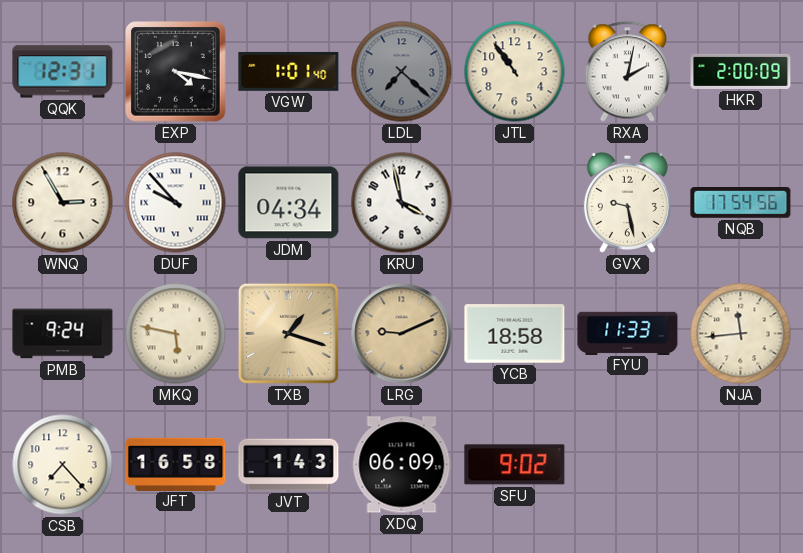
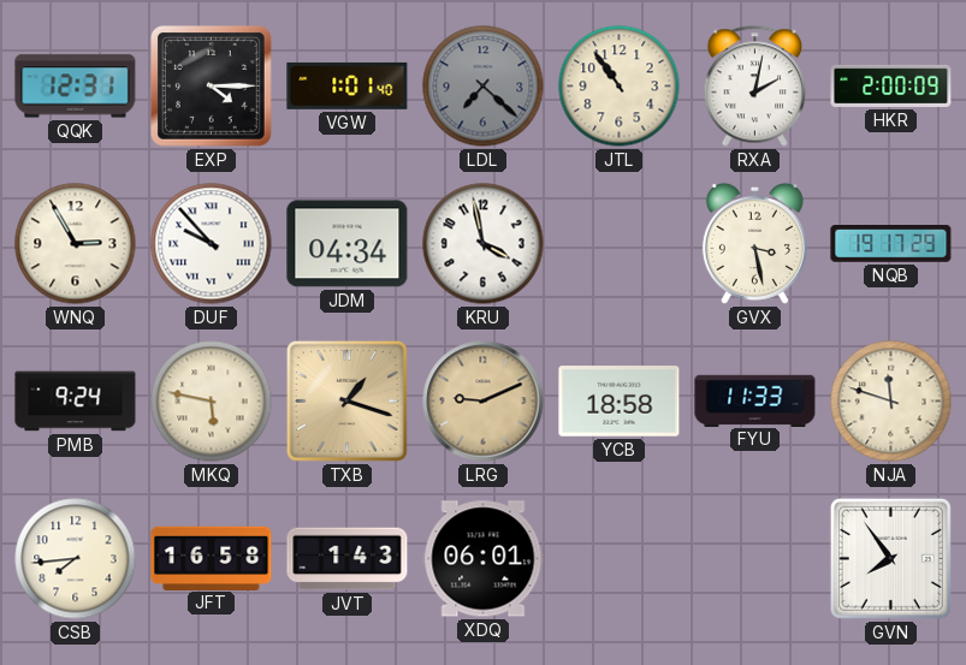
EXP: 4:17 -> 4:15 (212, 87)
GVX: 9:28 -> 3:28 (754, 243)
NQB: 17:54 -> 19:17 (891, 244)
NJA: 11:44 -> 11:48 (891, 402)
CSB: 7:23 -> 7:44 (76, 559)
XDQ: 06:09 -> 06:01 (484, 559)
SFU: 9:02 -> none (515, 465)
GVN: none -> 7:54 (890, 558)
